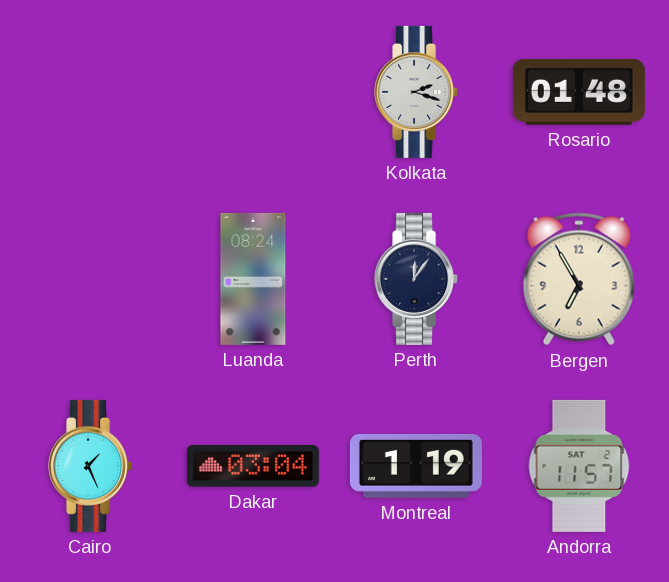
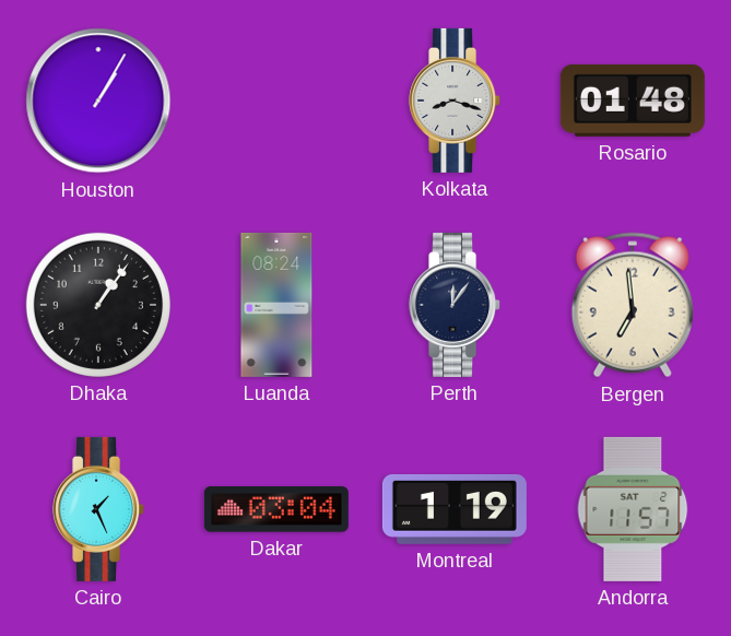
Houston: none -> 1:05 (98, 101)
Kolkata: 2:18 -> 8:18 (456, 101)
Dhaka: none -> 1:06 (98, 305)
Bergen: 6:55 -> 6:59 (633, 305)
